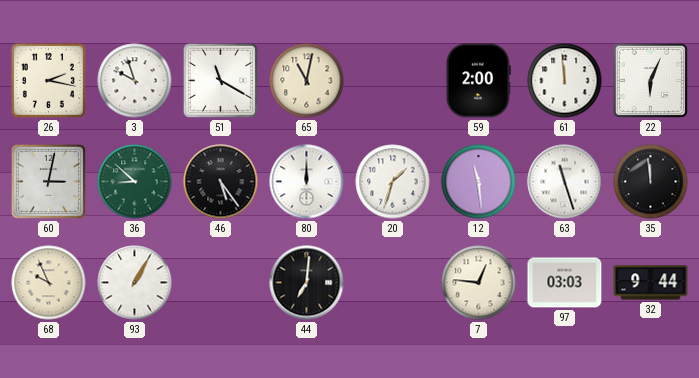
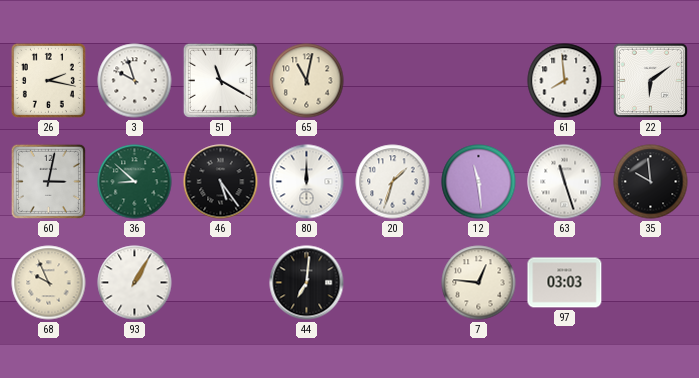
59: 2:00 -> none (478, 81)
61: 11:59 -> 7:59 (565, 81)
22: 6:04 -> 6:09 (650, 80)
35: 11:59 -> 9:59 (651, 182)
32: 9:44 -> none (651, 283)
